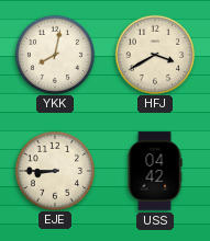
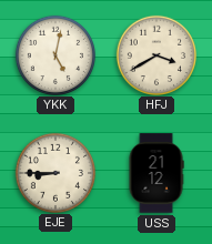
YKK: 8:02 -> 5:02 (54, 54)
USS: 04:42 -> 21:12 (157, 173)
